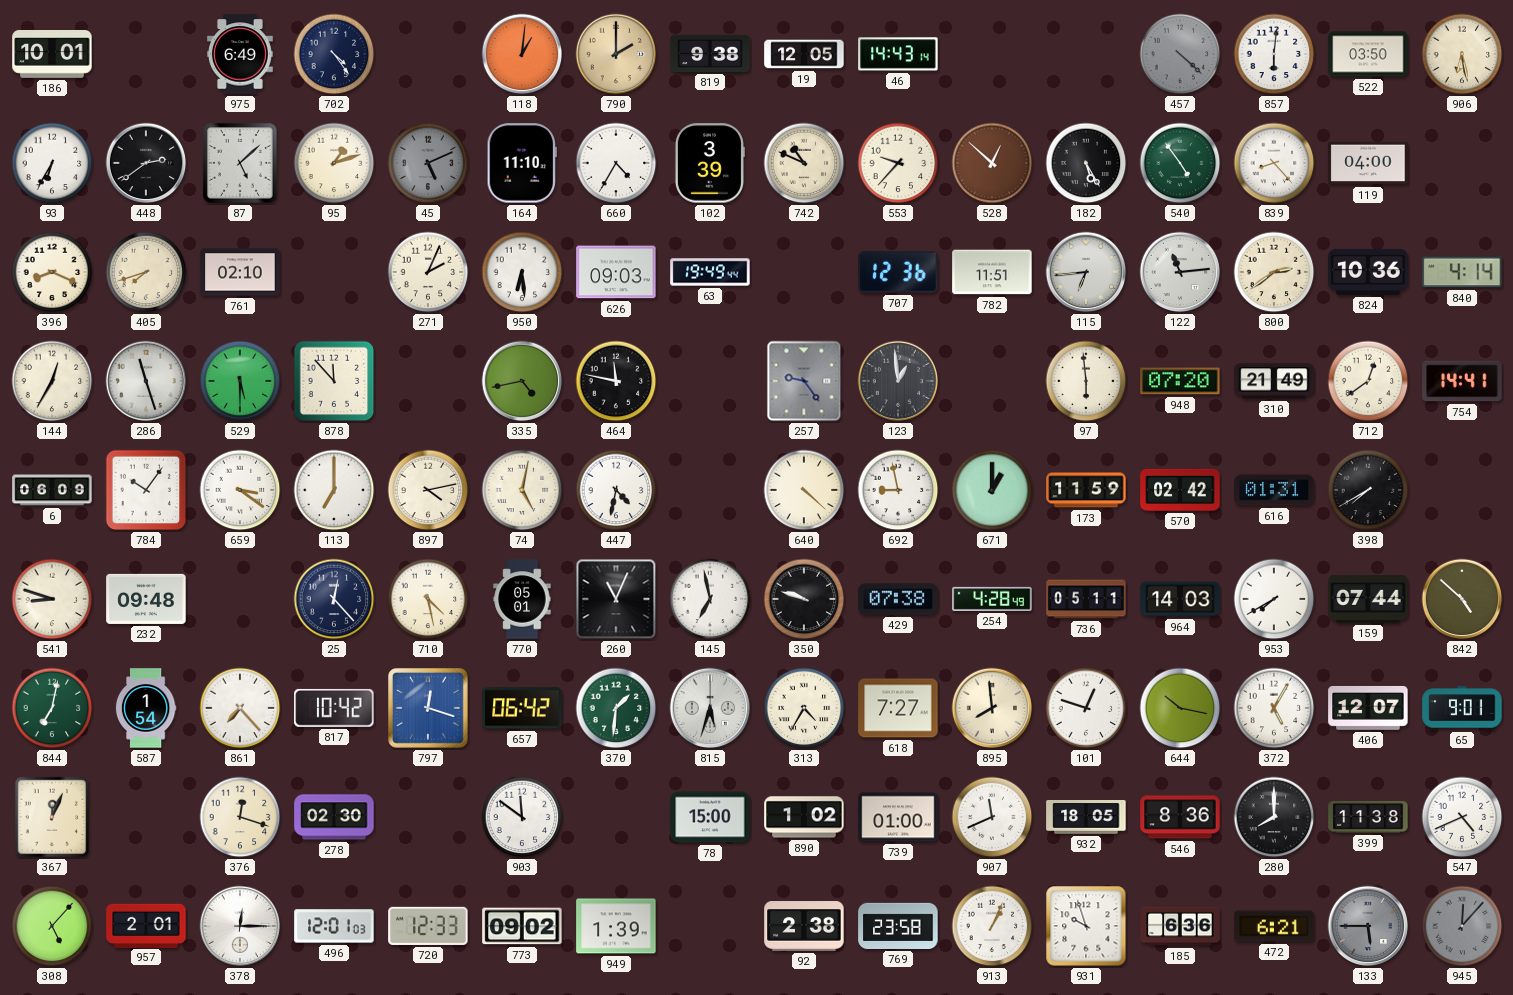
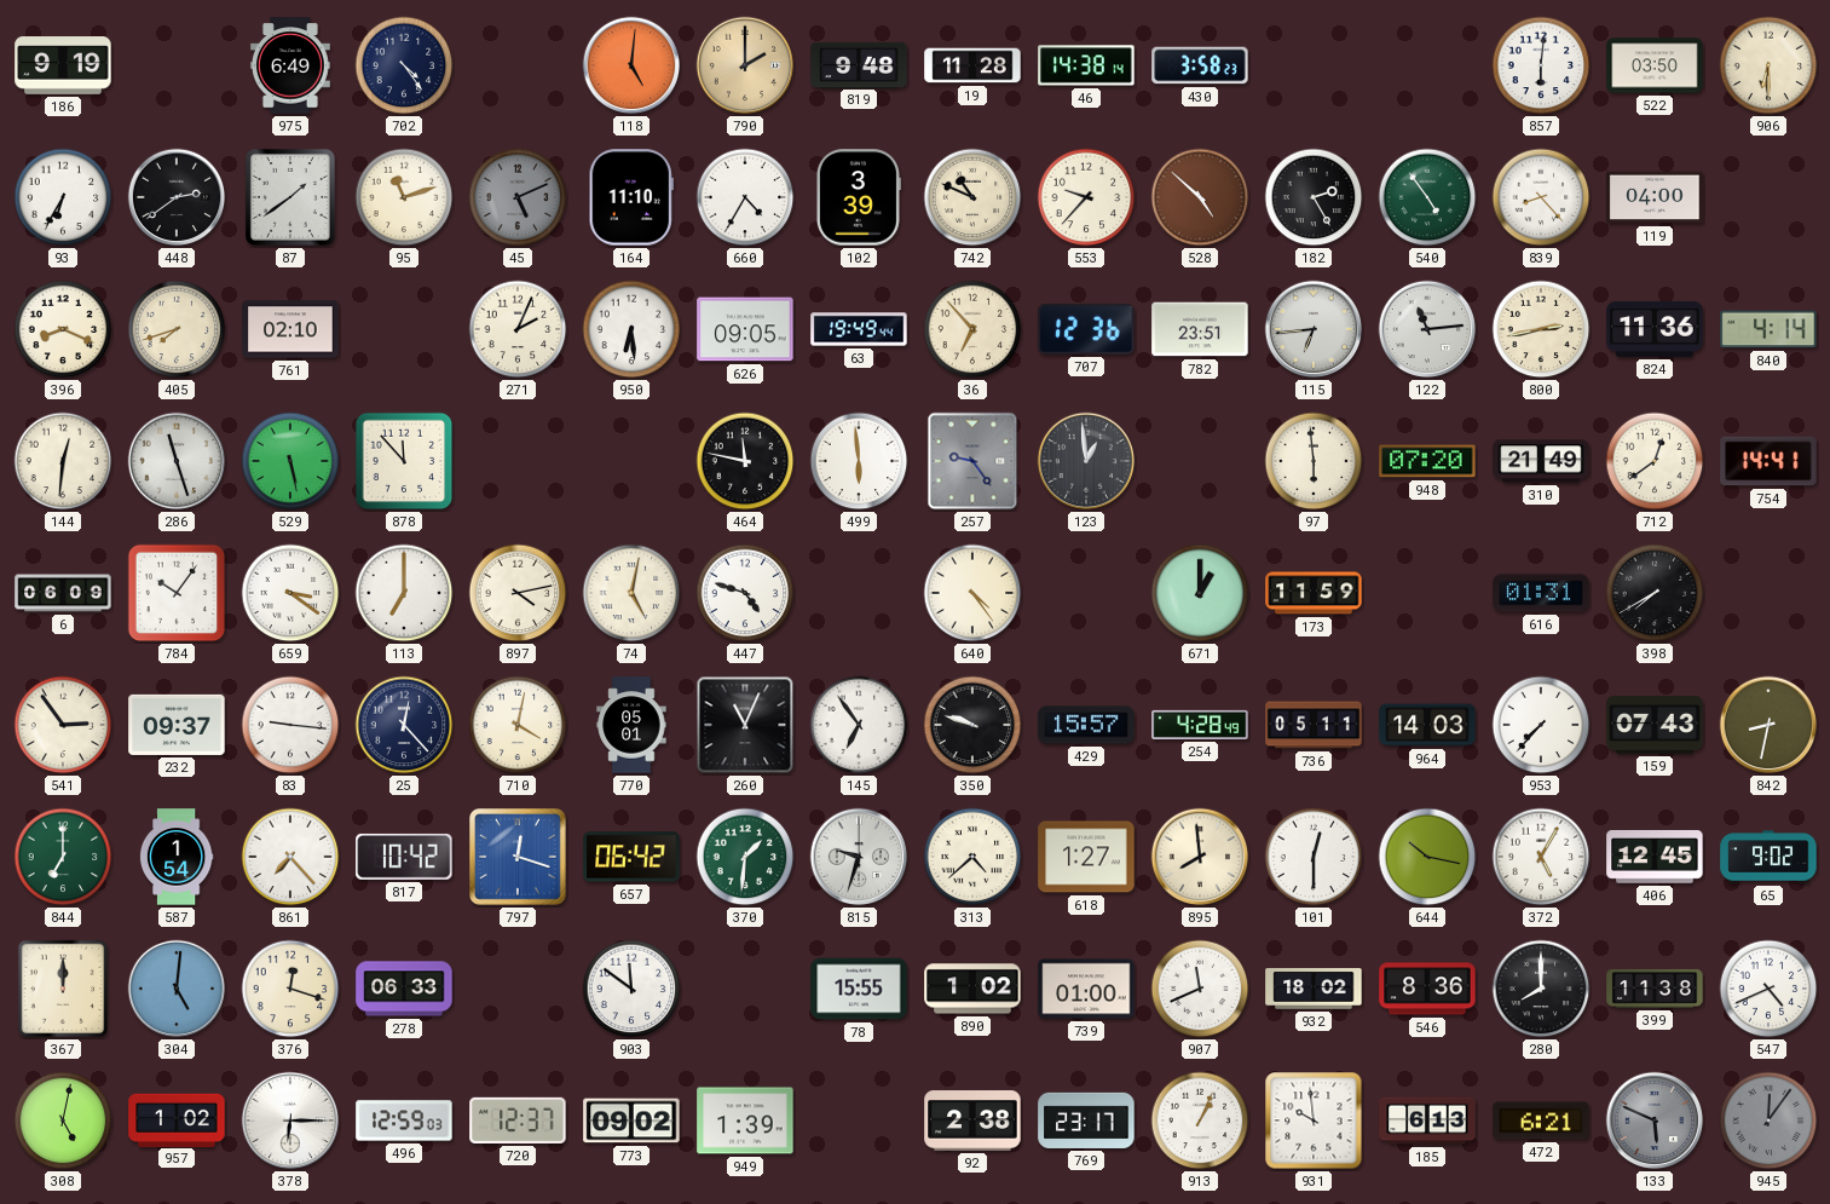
186: 10:01 -> 9:19 (63, 67)
118: 1:01 -> 5:01 (631, 65)
819: 9:38 -> 9:48 (859, 64)
19: 12:05 -> 11:28 (972, 65)
46: 14:43 -> 14:38 (1086, 65)
430: none -> 3:58 (1200, 65)
457: 4:22 -> none (1180, 54)
906: 6:28 -> 6:30 (1768, 65)
87: 5:08 -> 1:39 (290, 197)
95: 1:12 -> 11:12 (404, 197)
528: 12:52 -> 4:52 (1200, 197)
182: 5:25 -> 2:25 (1314, 197)
626: 09:03 -> 09:05 (745, 329)
36: none -> 6:53 (972, 329)
782: 11:51 -> 23:51 (1200, 329)
800: 2:39 -> 2:43 (1541, 329)
824: 10:36 -> 11:36 (1655, 329)
144: 12:35 -> 12:31 (63, 461)
529: 5:30 -> 5:28 (290, 461)
335: 4:43 -> none (522, 381)
499: none -> 5:59 (859, 461)
447: 4:32 -> 4:48 (745, 593)
640: 4:22 -> 4:24 (972, 593)
692: 8:58 -> none (898, 490)
570: 02:42 -> none (1180, 490)
541: 8:48 -> 2:54 (63, 725)
232: 09:48 -> 09:37 (177, 725)
83: none -> 9:16 (290, 725)
710: 4:28 -> 4:02 (518, 725)
145: 6:58 -> 6:54 (859, 725)
429: 07:38 -> 15:57 (1086, 725)
953: 7:40 -> 7:37 (1541, 725)
159: 07:44 -> 07:43 (1655, 726)
842: 4:52 -> 8:32 (1768, 725)
844: 7:02 -> 7:00 (63, 857)
815: 5:33 -> 9:33 (859, 857)
313: 4:35 -> 4:38 (972, 857)
618: 7:27 -> 1:27 (1086, 857)
101: 12:48 -> 12:30 (1314, 857)
406: 12:07 -> 12:45 (1655, 857)
65: 9:01 -> 9:02 (1768, 857)
367: 12:04 -> 12:00 (63, 989)
304: none -> 5:01 (177, 989)
278: 02:30 -> 06:33 (404, 989)
78: 15:00 -> 15:55 (859, 989)
932: 18:05 -> 18:02 (1314, 990)
308: 5:07 -> 5:02 (63, 1121)
957: 2:01 -> 1:02 (177, 1119)
378: 12:15 -> 6:15 (290, 1121)
496: 12:01 -> 12:59 (404, 1121)
720: 12:33 -> 12:37 (518, 1121)
769: 23:58 -> 23:17 (1086, 1121)
931: 9:57 -> 9:59 (1314, 1121)
185: 6:36 -> 6:13 (1427, 1121)
133: 5:45 -> 5:49 (1655, 1121)
945: 12:07 -> 12:06 (1768, 1121)
